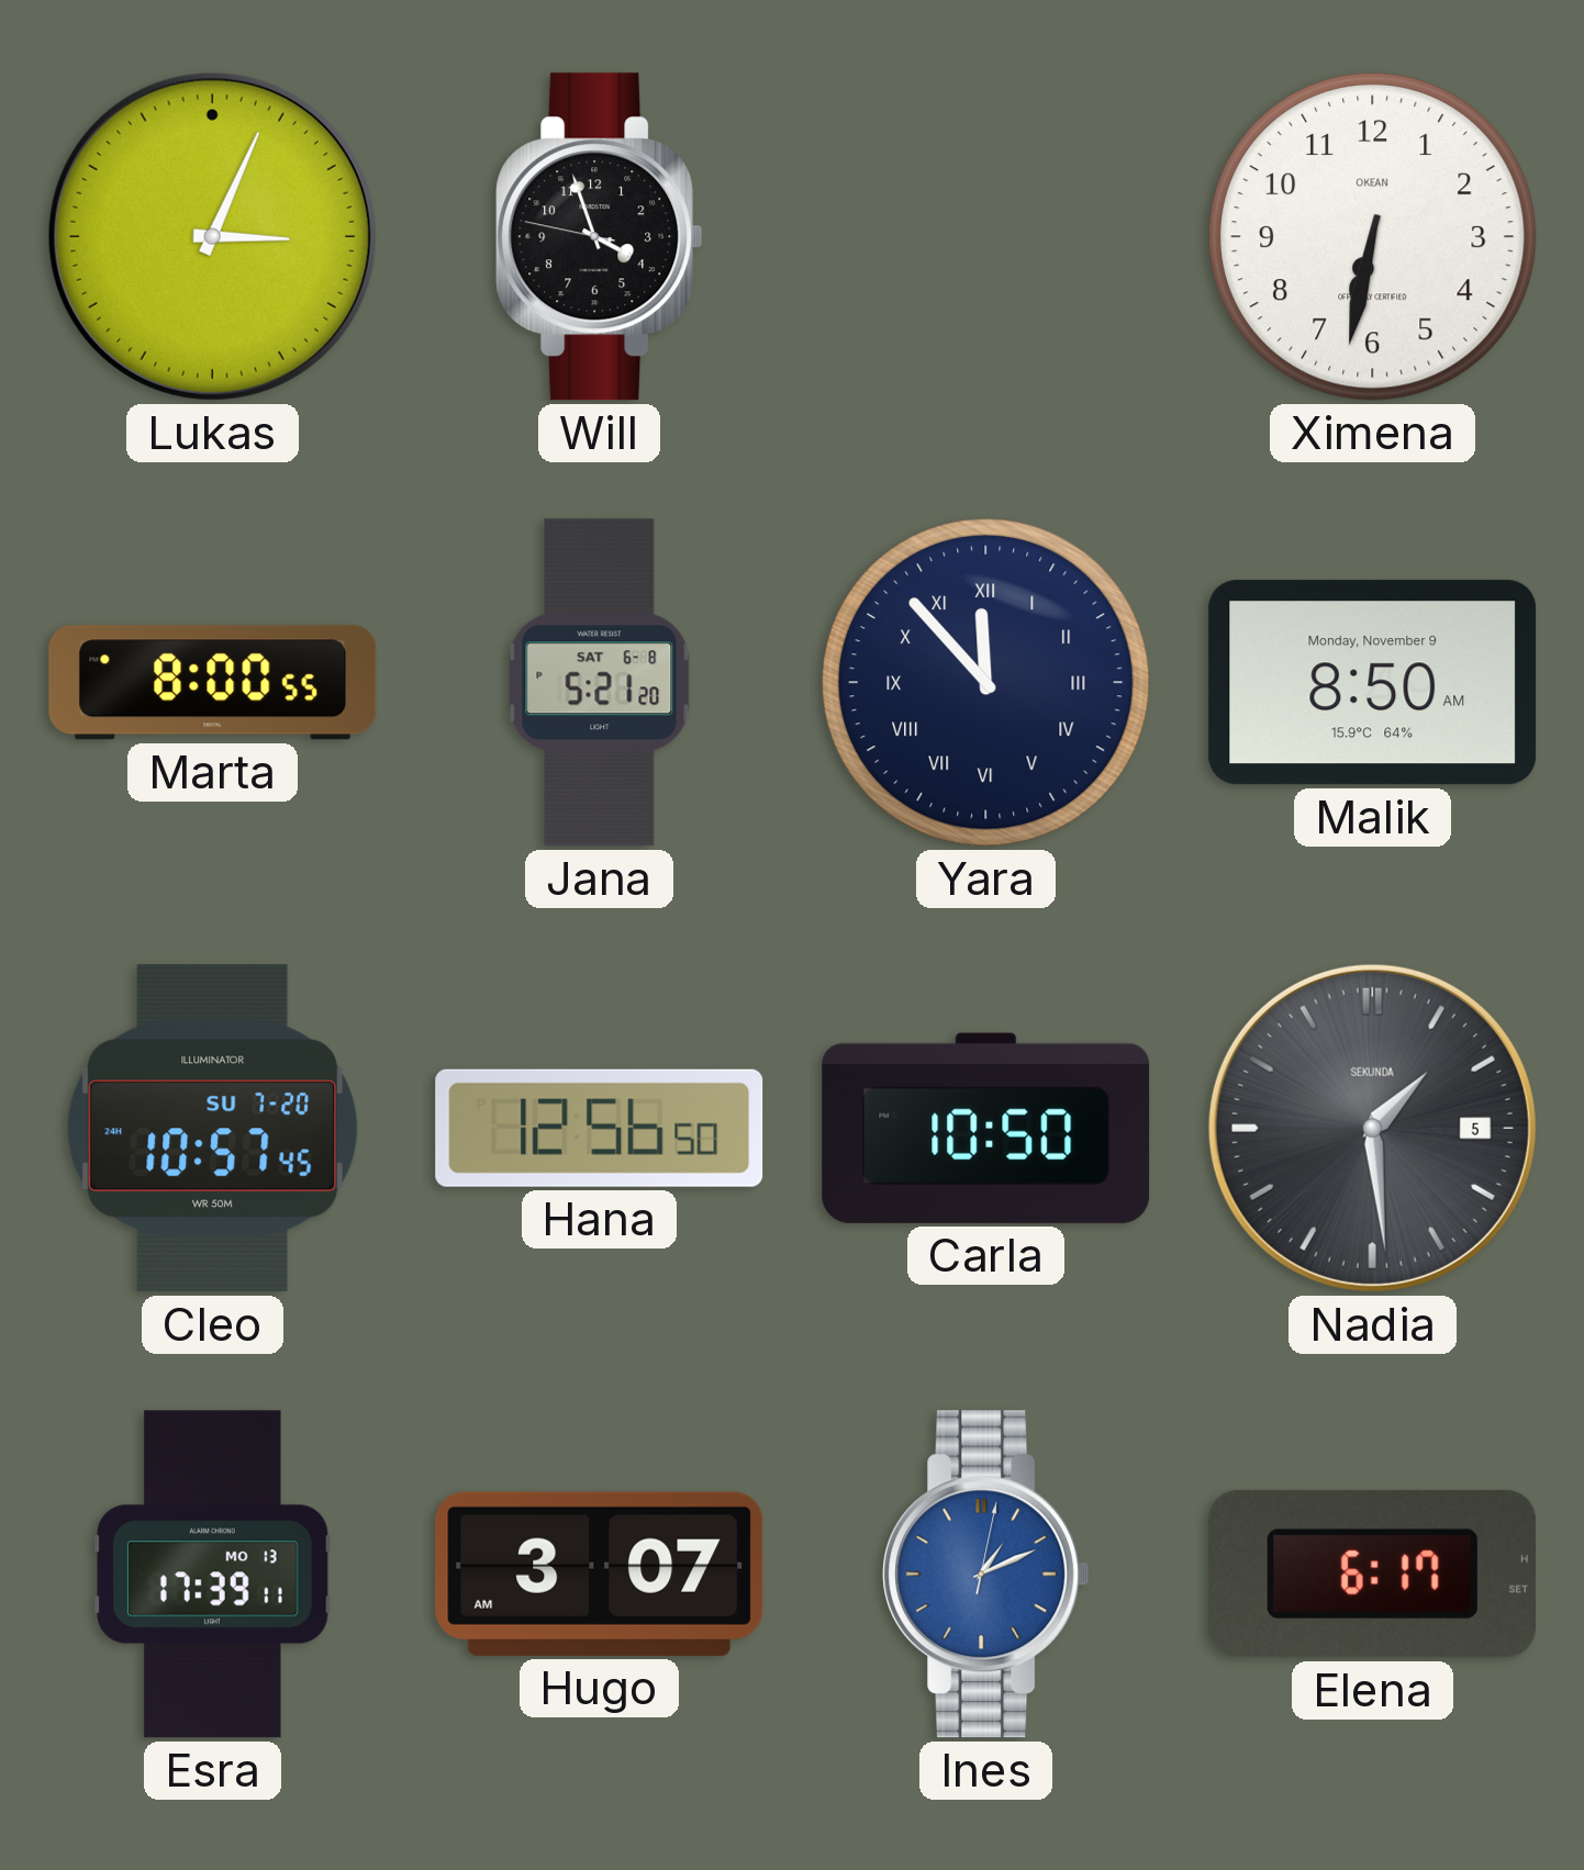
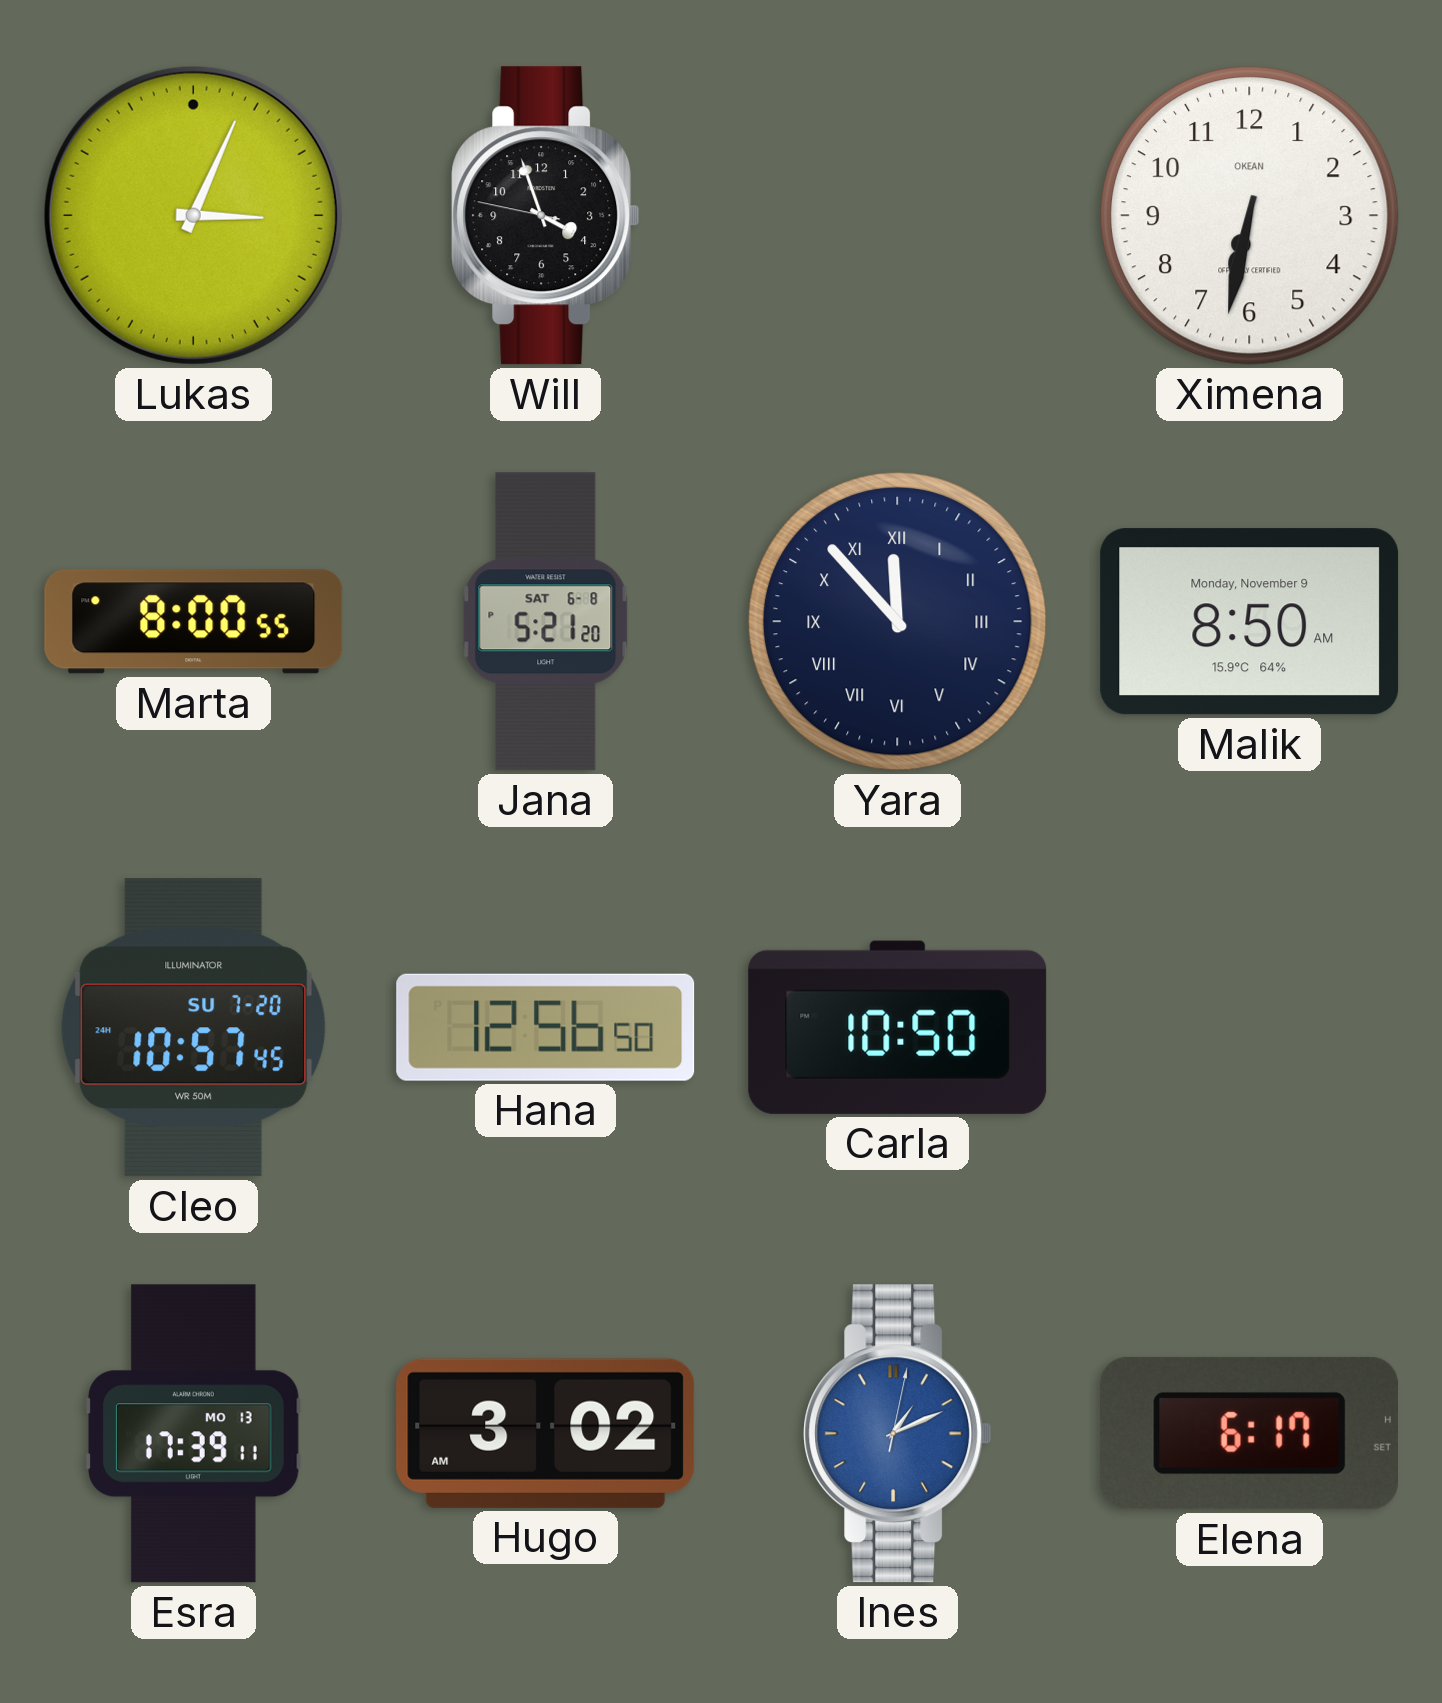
Nadia: 1:29 -> none (1372, 1128)
Hugo: 3:07 -> 3:02 (546, 1433)
